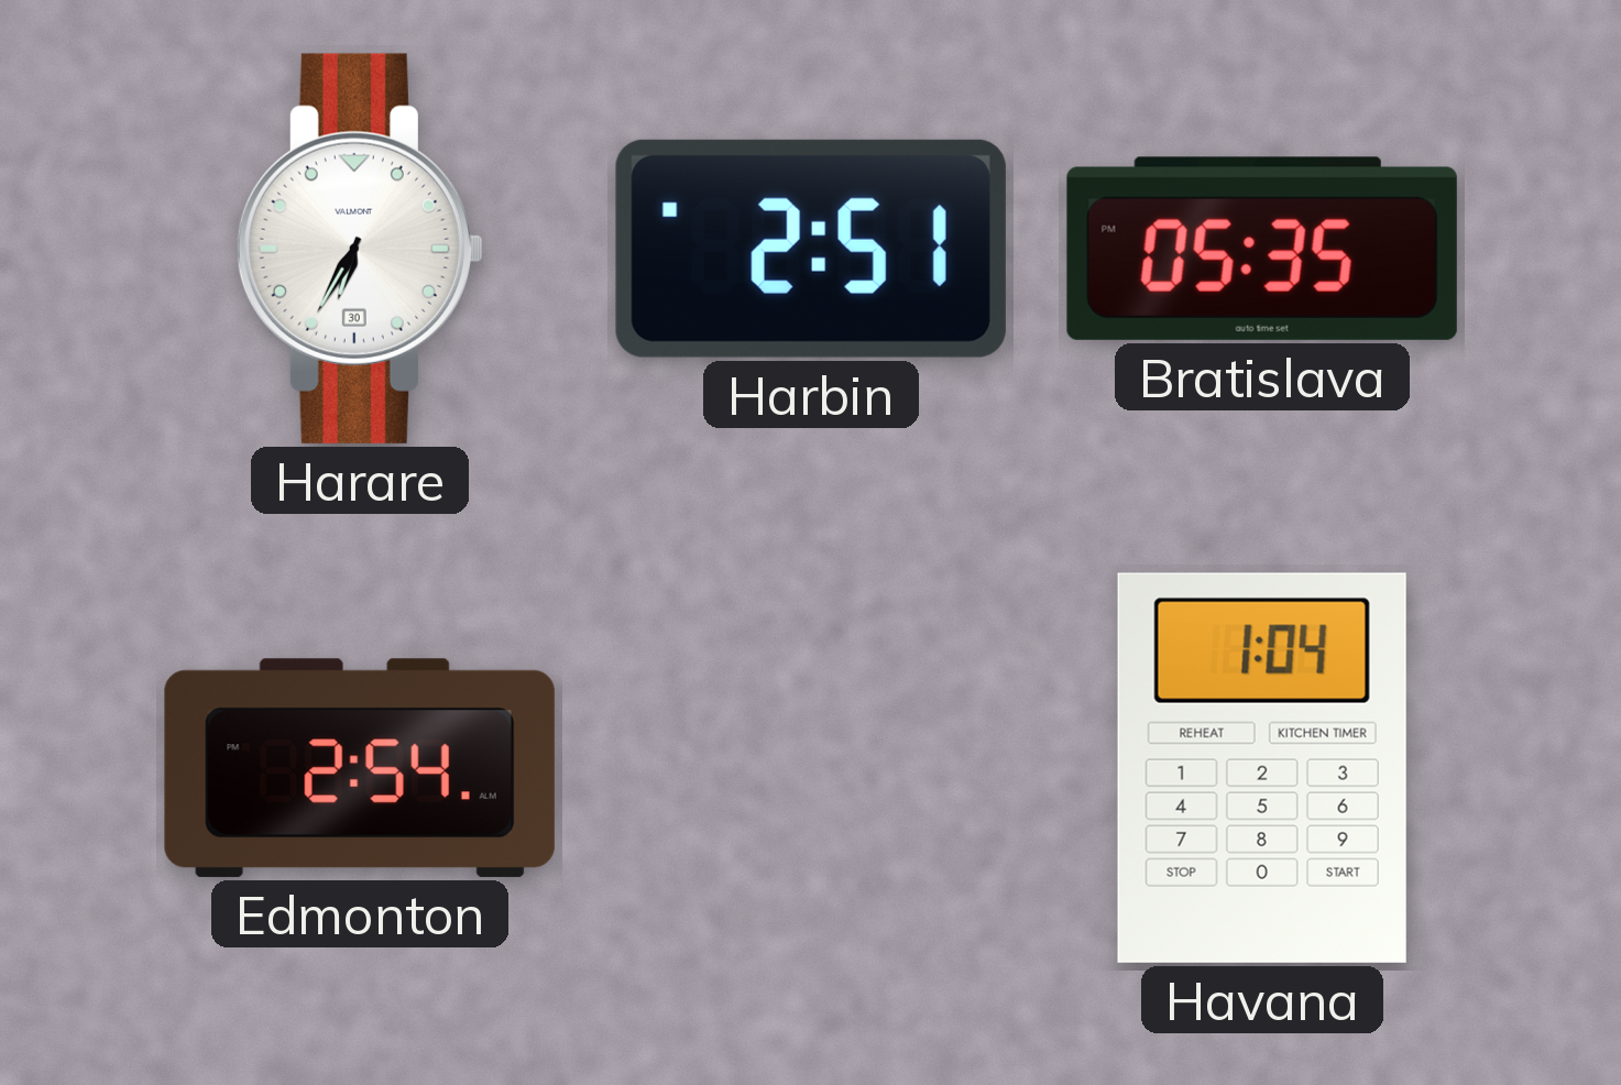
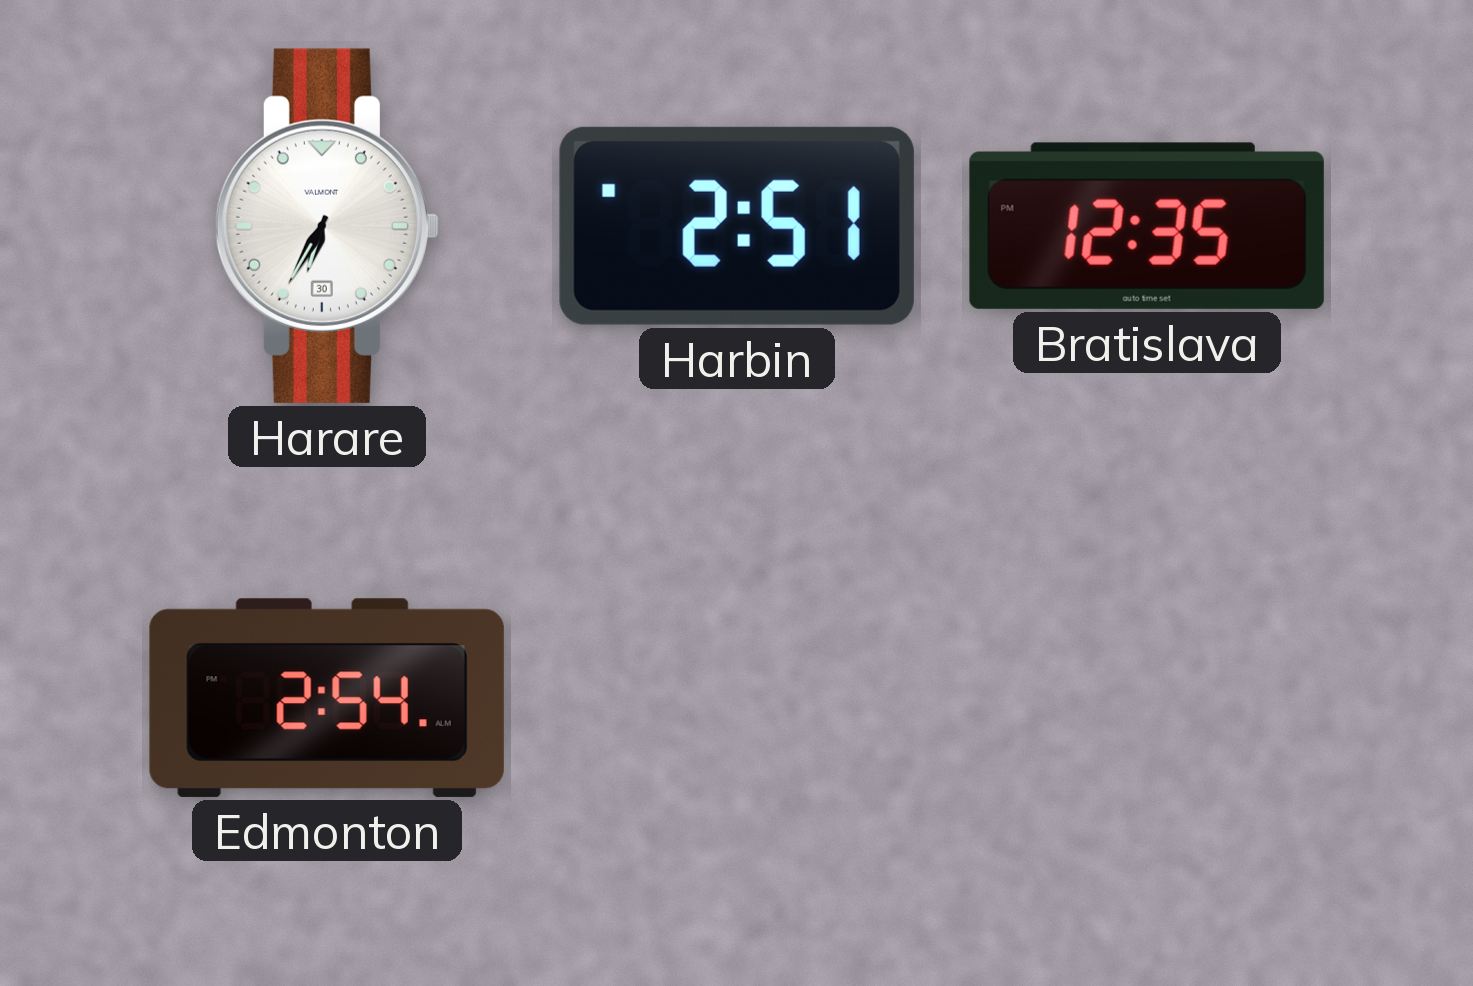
Bratislava: 05:35 -> 12:35 (1147, 226)
Havana: 1:04 -> none (1262, 768)
